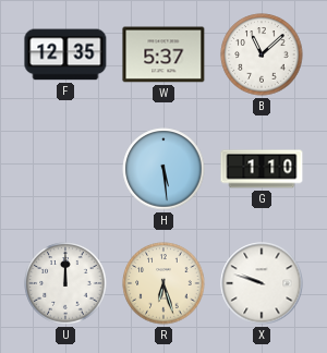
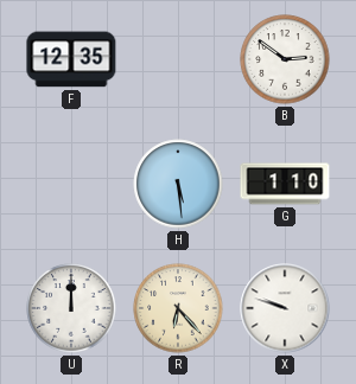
W: 5:37 -> none (163, 54)
B: 11:08 -> 2:51 (285, 59)
R: 6:27 -> 6:23 (178, 308)
